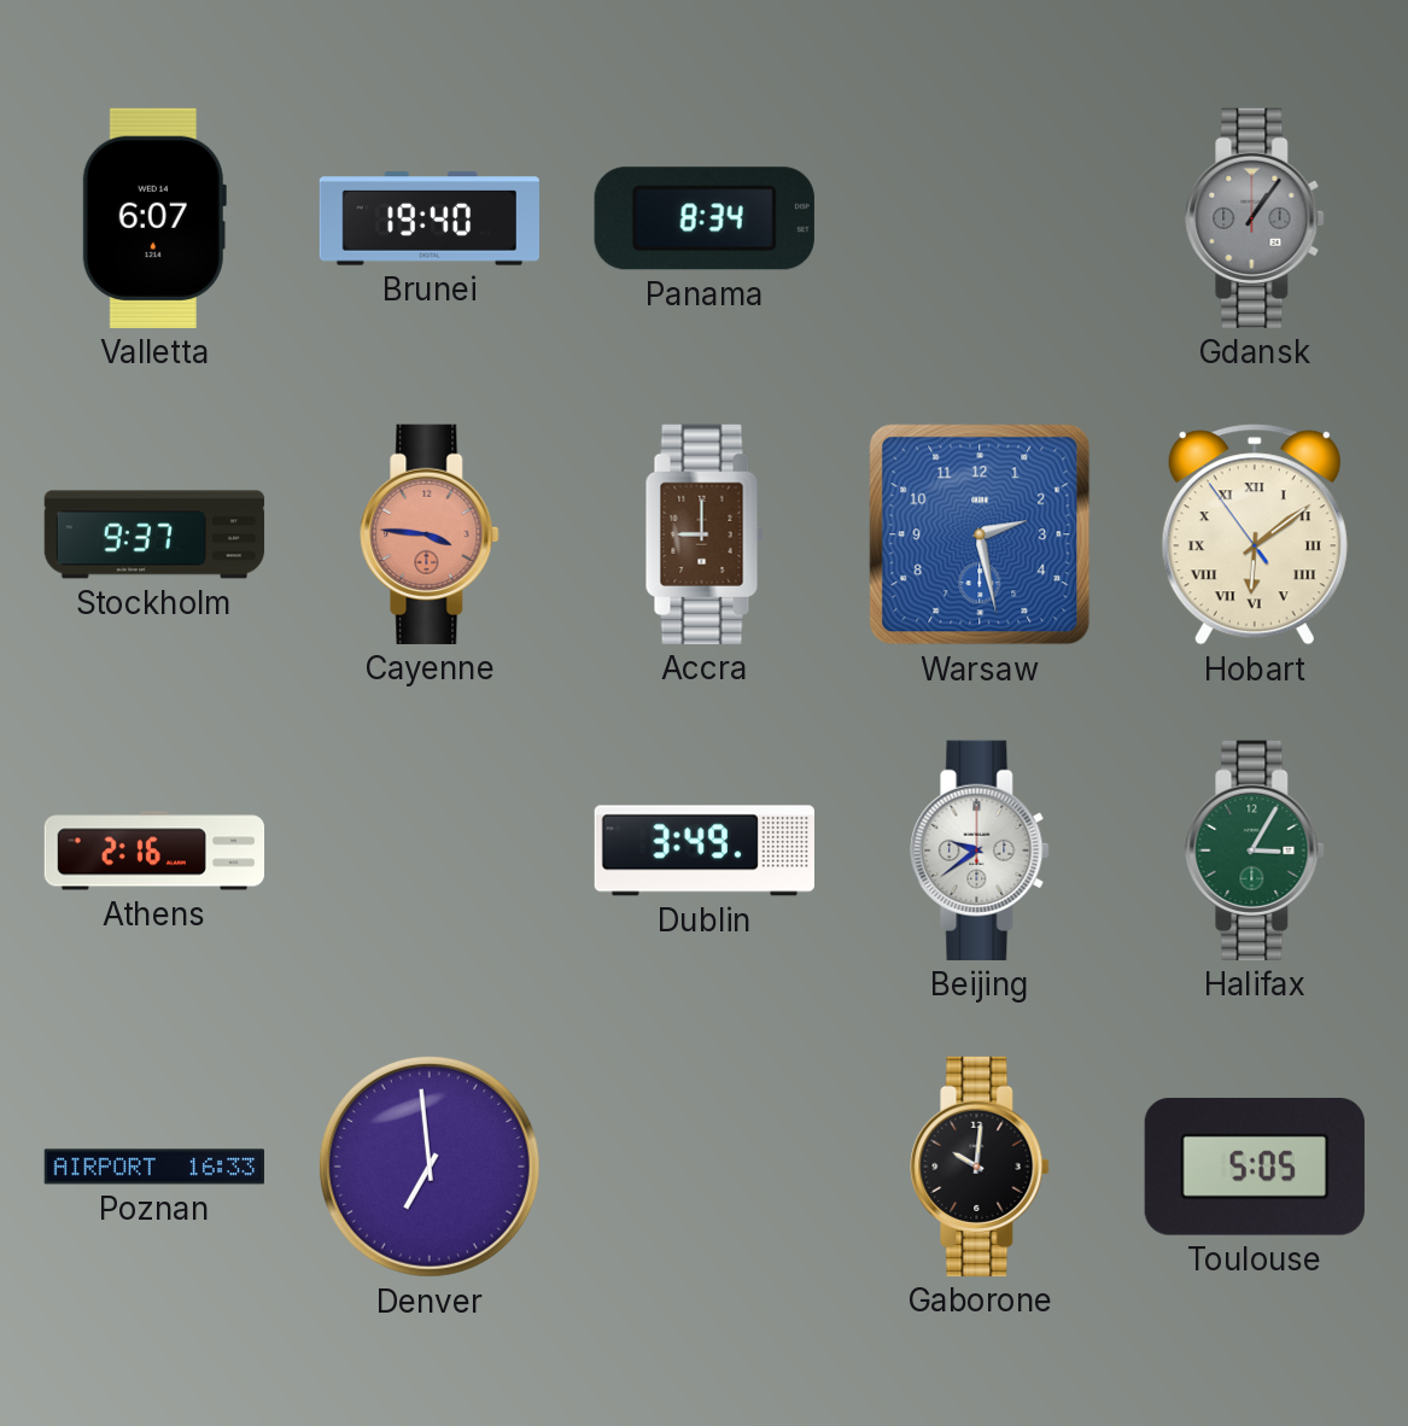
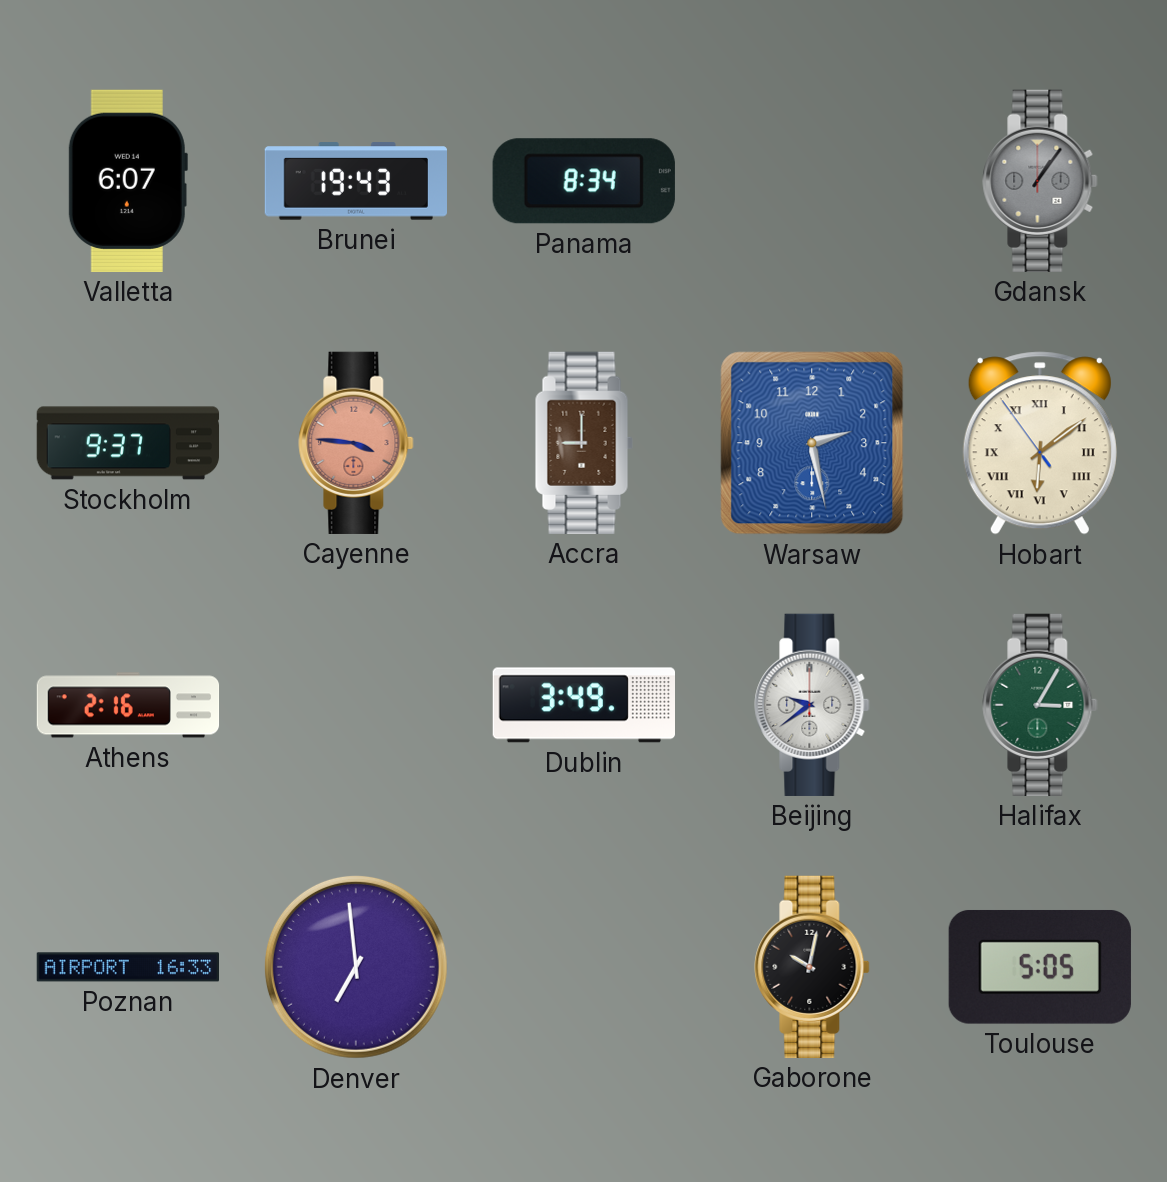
Brunei: 19:40 -> 19:43 (355, 181)
Gaborone: 10:01 -> 10:02 (812, 967)
